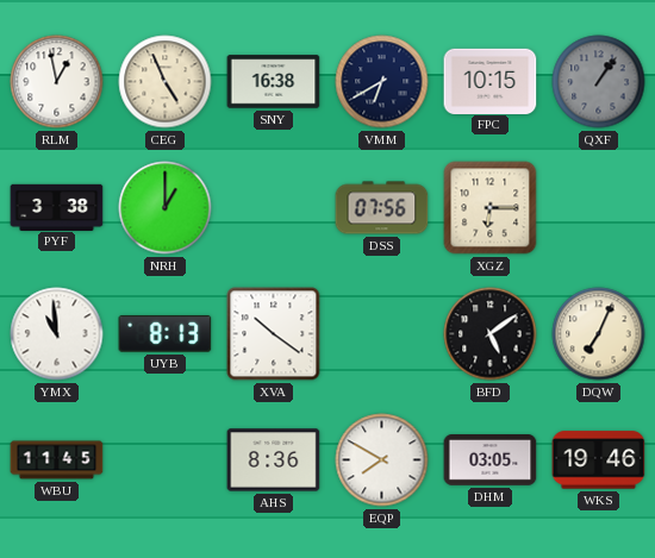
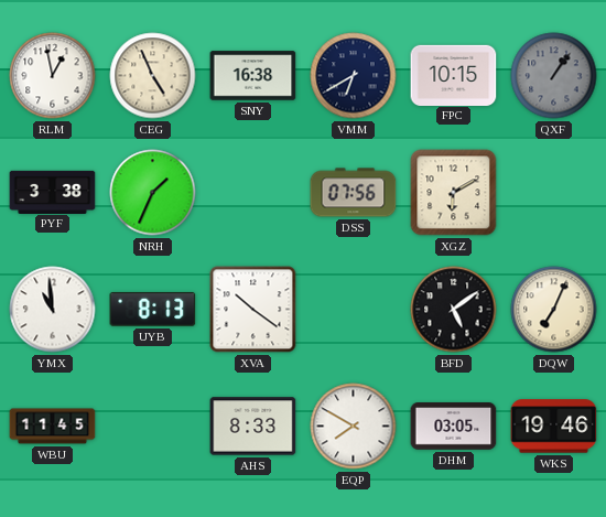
NRH: 1:00 -> 1:34 (153, 193)
XGZ: 6:15 -> 6:10 (454, 193)
AHS: 8:36 -> 8:33 (253, 427)
